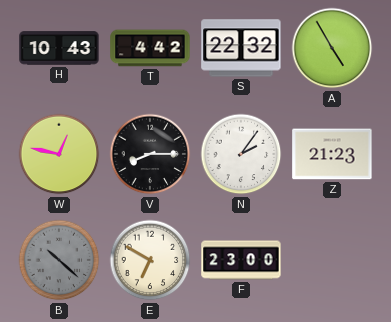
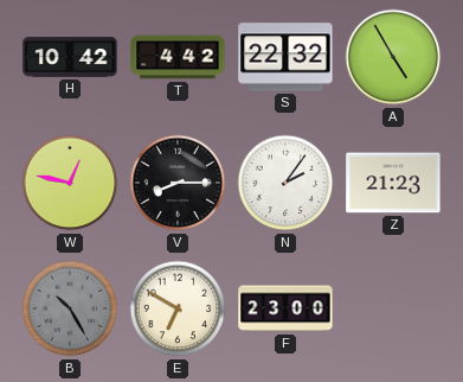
H: 10:43 -> 10:42 (70, 57)
B: 10:22 -> 10:25 (70, 308)
